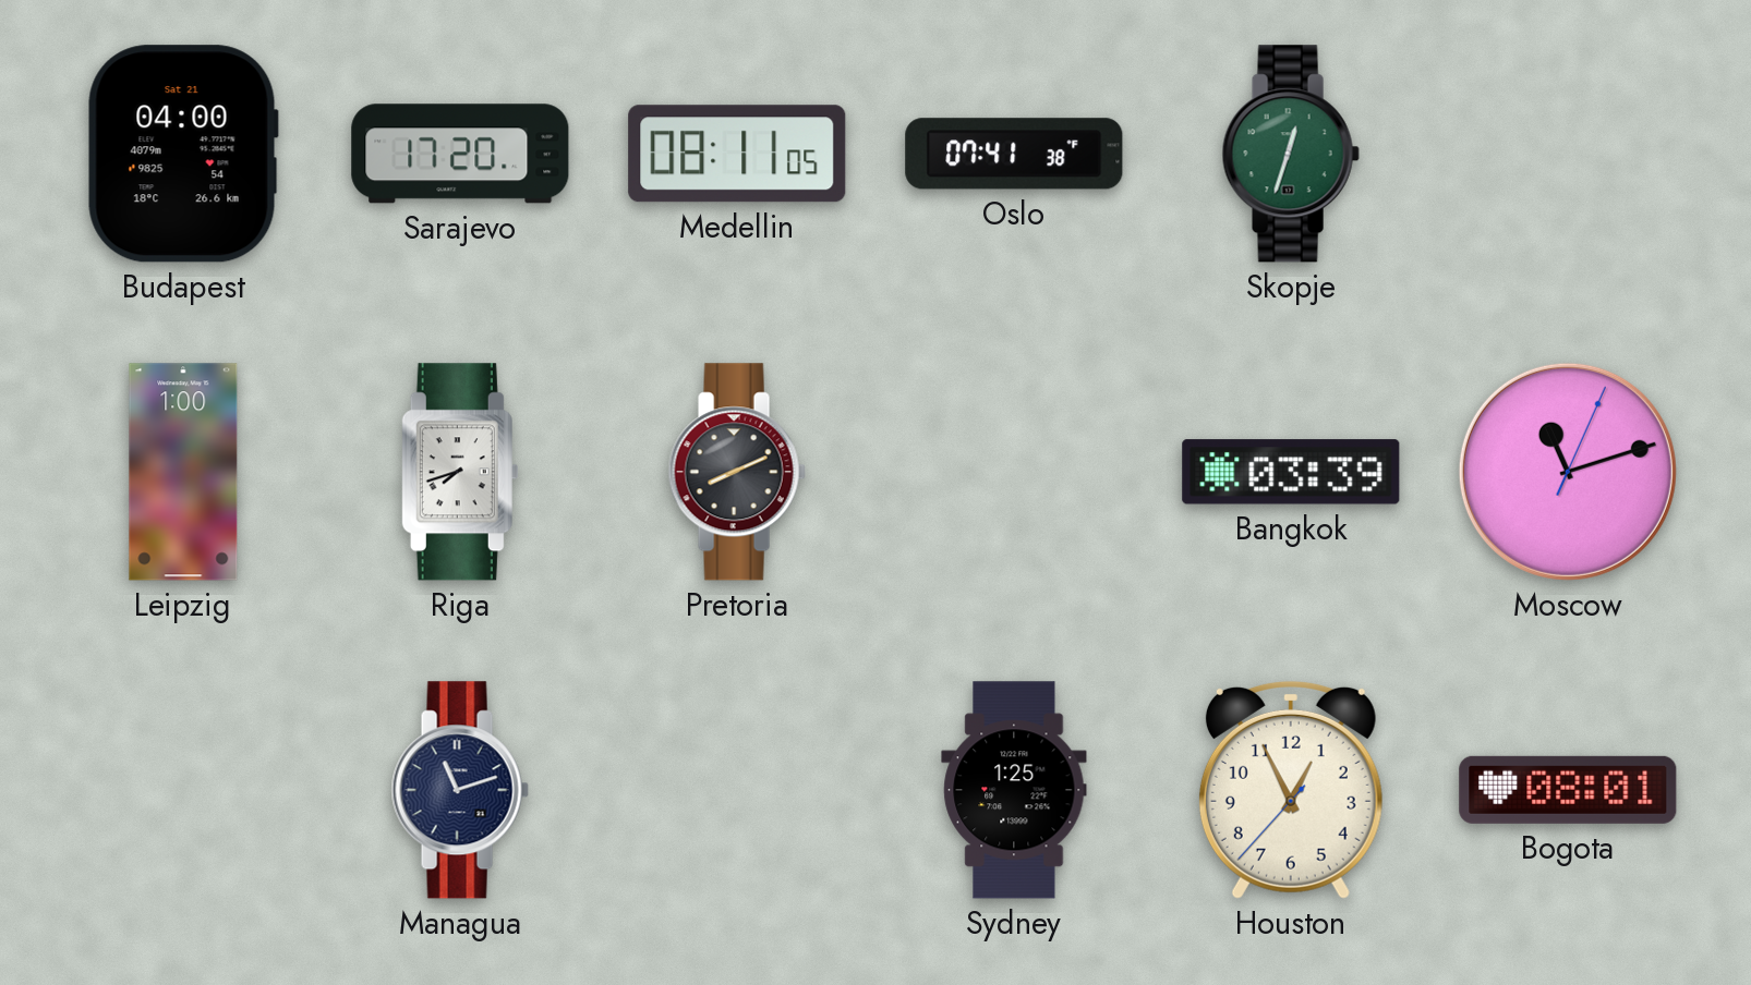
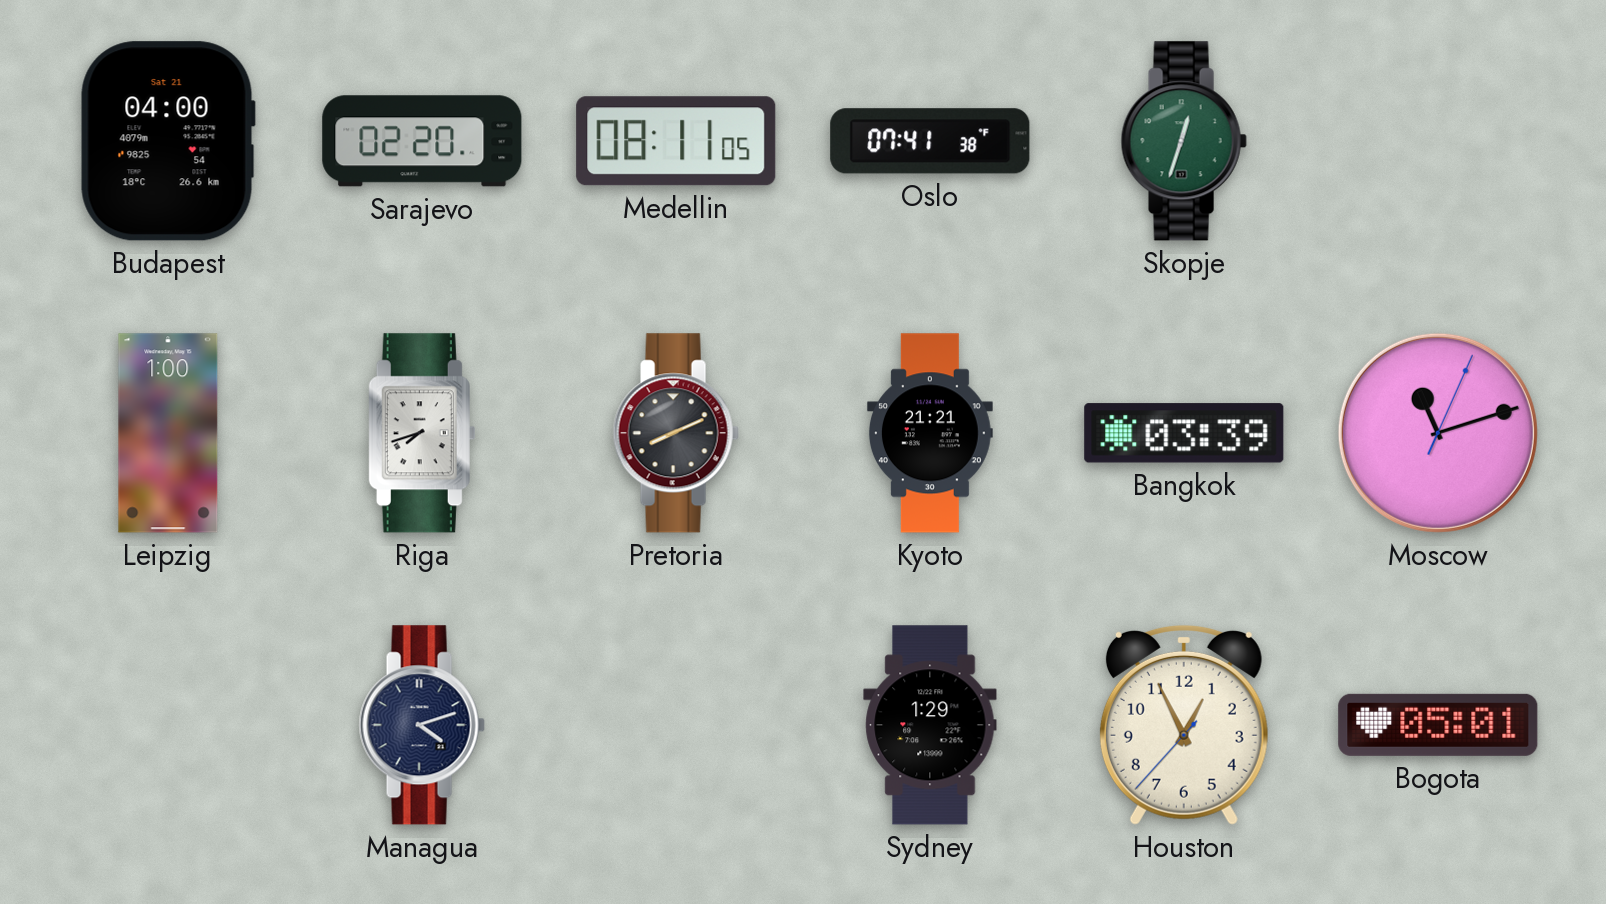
Sarajevo: 17:20 -> 02:20 (422, 141)
Kyoto: none -> 21:21 (930, 433)
Managua: 11:12 -> 4:12 (422, 725)
Sydney: 1:25 -> 1:29 (930, 725)
Bogota: 08:01 -> 05:01 (1438, 725)
